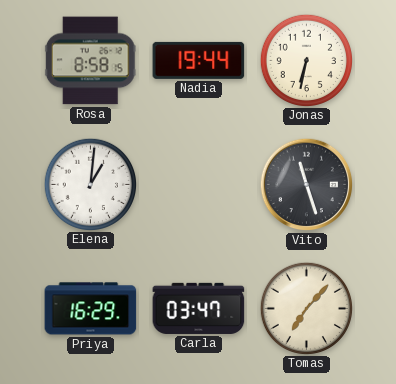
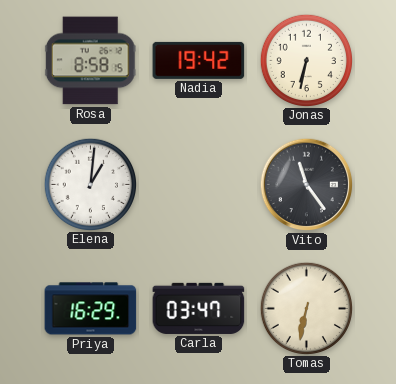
Nadia: 19:44 -> 19:42 (199, 60)
Vito: 11:27 -> 11:24 (307, 185)
Tomas: 7:07 -> 6:32 (306, 308)
